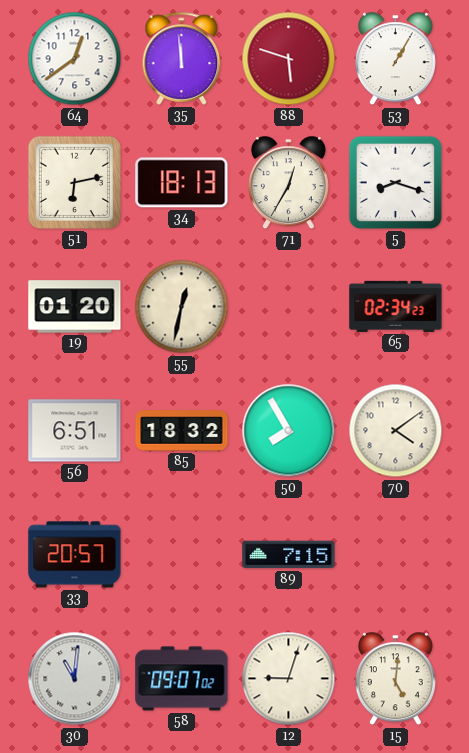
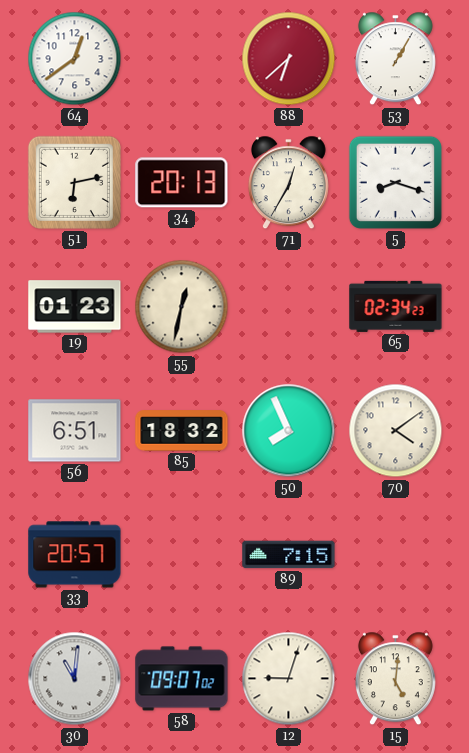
35: 11:59 -> none (182, 58)
88: 5:48 -> 6:38 (289, 59)
34: 18:13 -> 20:13 (182, 183)
19: 01:20 -> 01:23 (75, 307)
50: 7:55 -> 7:56 (289, 431)
